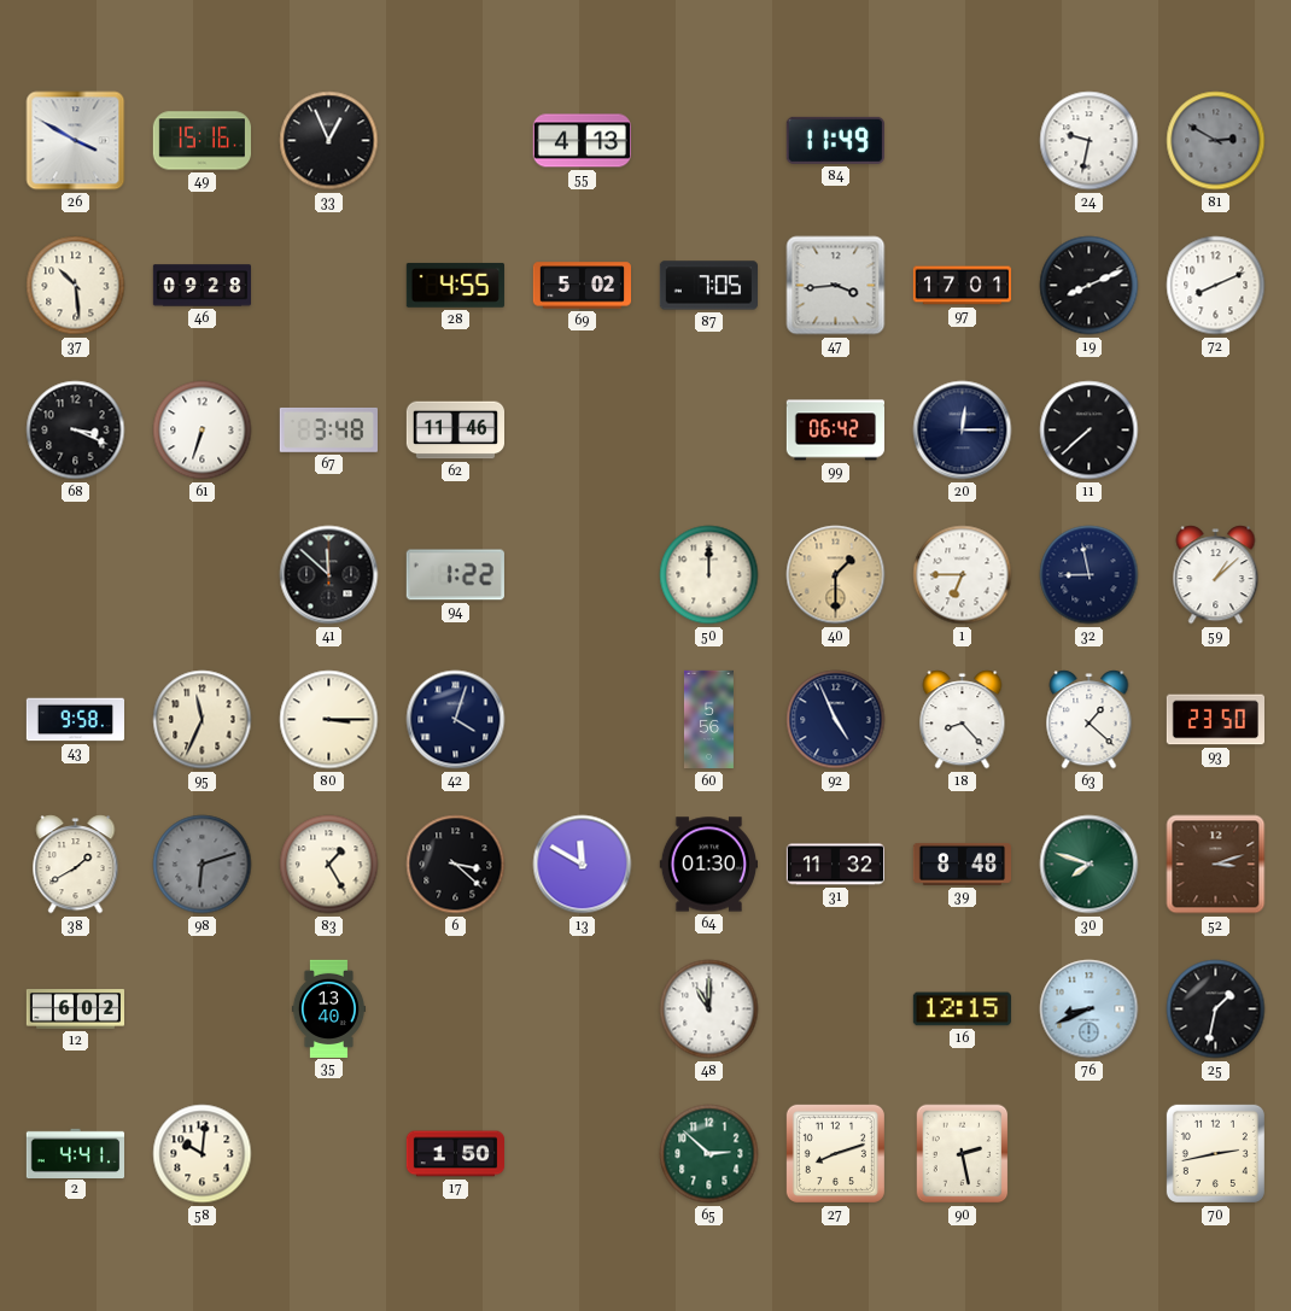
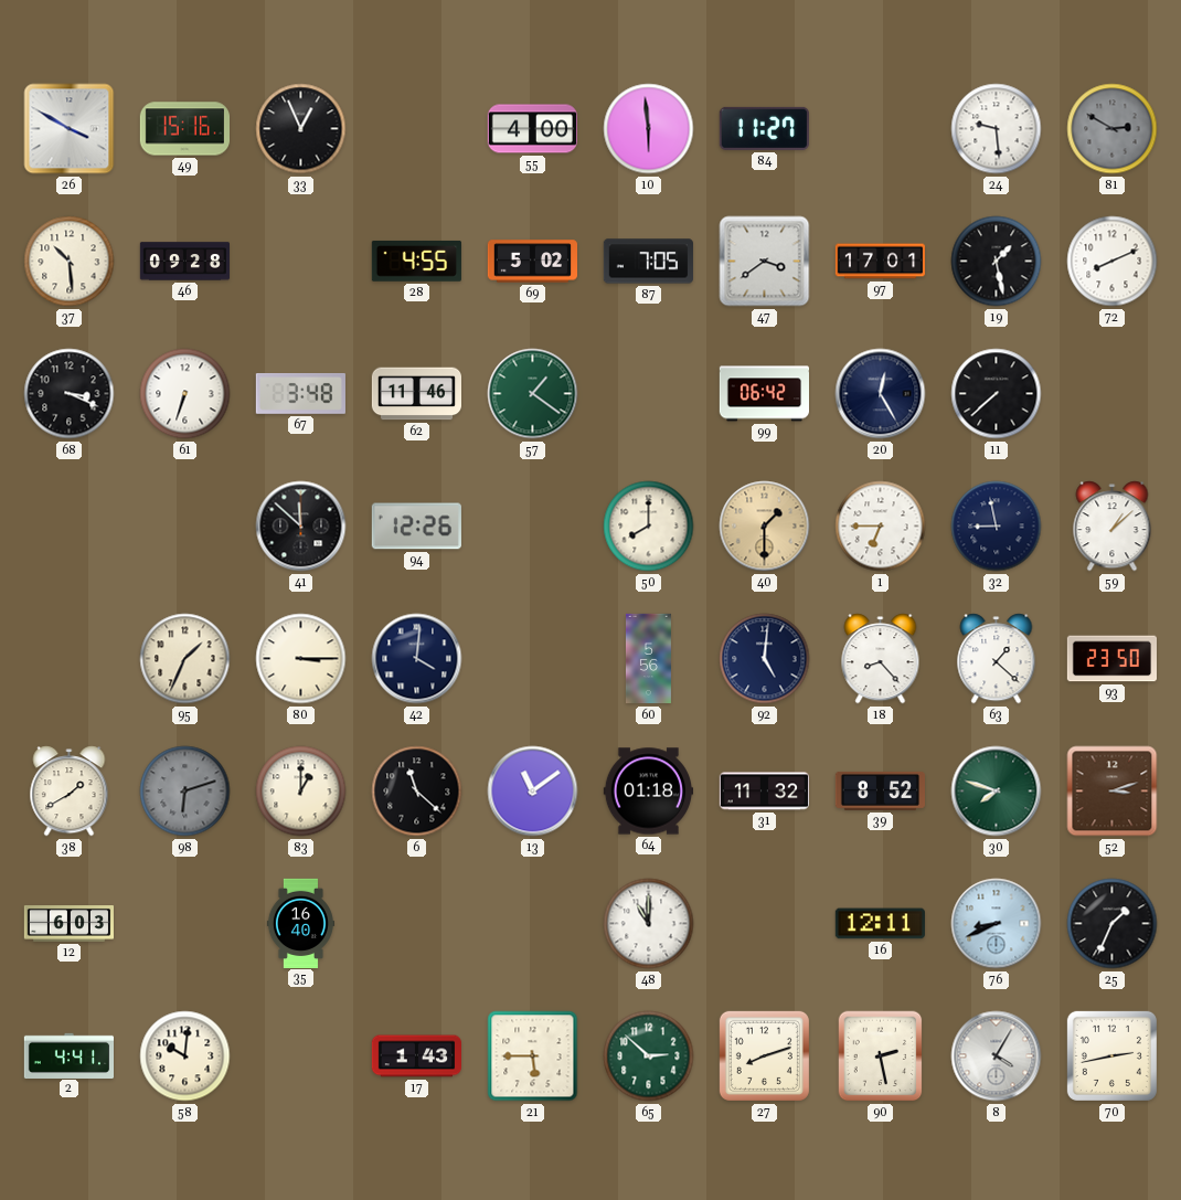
55: 4:13 -> 4:00 (532, 129)
10: none -> 5:59 (649, 129)
84: 11:49 -> 11:27 (764, 128)
24: 9:32 -> 9:29 (997, 129)
47: 3:44 -> 3:39 (765, 262)
19: 8:11 -> 1:28 (997, 262)
57: none -> 1:21 (533, 394)
20: 12:15 -> 12:25 (881, 394)
94: 1:22 -> 12:26 (416, 527)
50: 12:00 -> 8:00 (649, 527)
43: 9:58 -> none (75, 720)
95: 11:34 -> 1:34 (185, 659)
42: 4:03 -> 4:01 (417, 659)
92: 4:56 -> 5:01 (765, 659)
83: 1:25 -> 1:00 (301, 792)
6: 3:22 -> 11:22 (417, 792)
13: 11:50 -> 11:09 (533, 792)
64: 01:30 -> 01:18 (648, 792)
39: 8:48 -> 8:52 (880, 790)
12: 6:02 -> 6:03 (68, 924)
35: 13:40 -> 16:40 (300, 923)
16: 12:15 -> 12:11 (880, 924)
25: 1:32 -> 1:34 (1113, 924)
17: 1:50 -> 1:43 (417, 1056)
21: none -> 5:45 (533, 1056)
8: none -> 4:05 (997, 1056)
